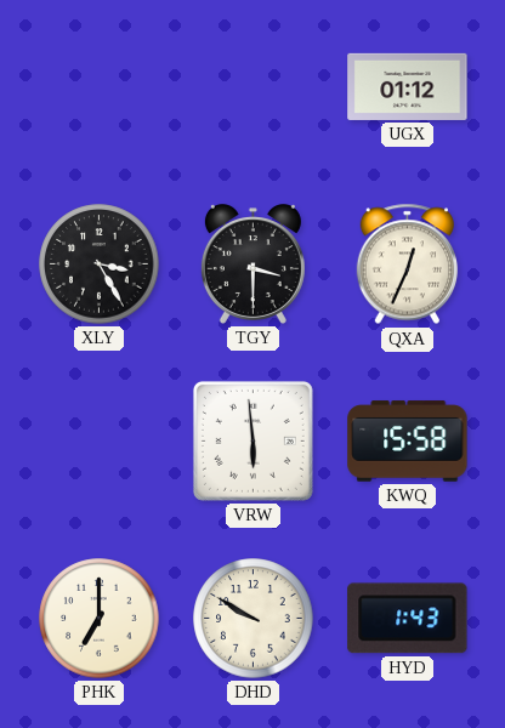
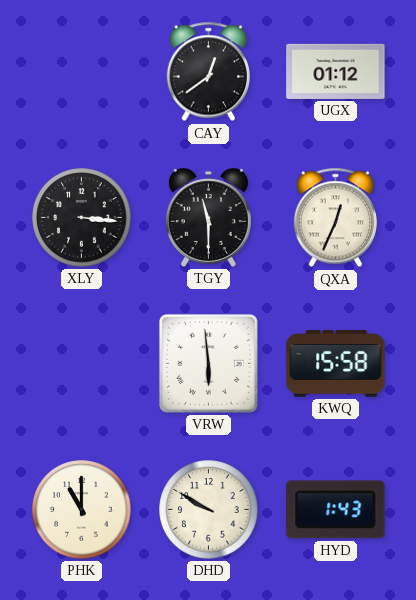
CAY: none -> 12:39 (209, 72)
XLY: 3:25 -> 3:16 (82, 218)
TGY: 3:30 -> 11:30 (208, 218)
PHK: 7:00 -> 11:00 (82, 510)
